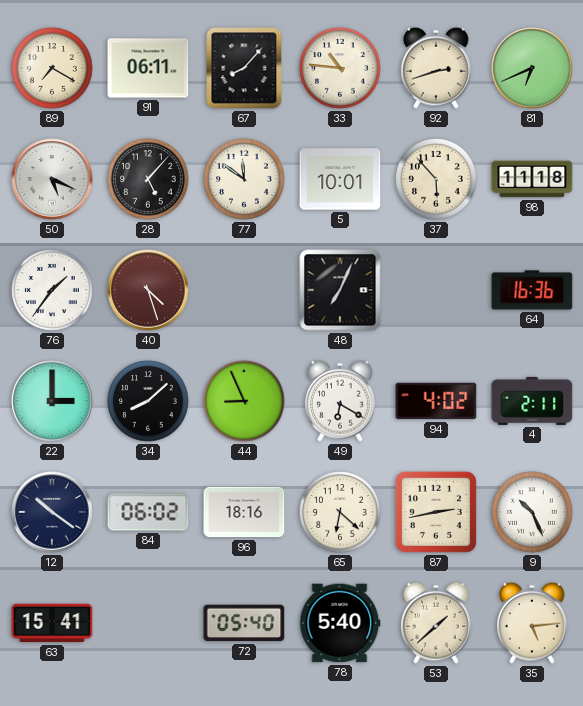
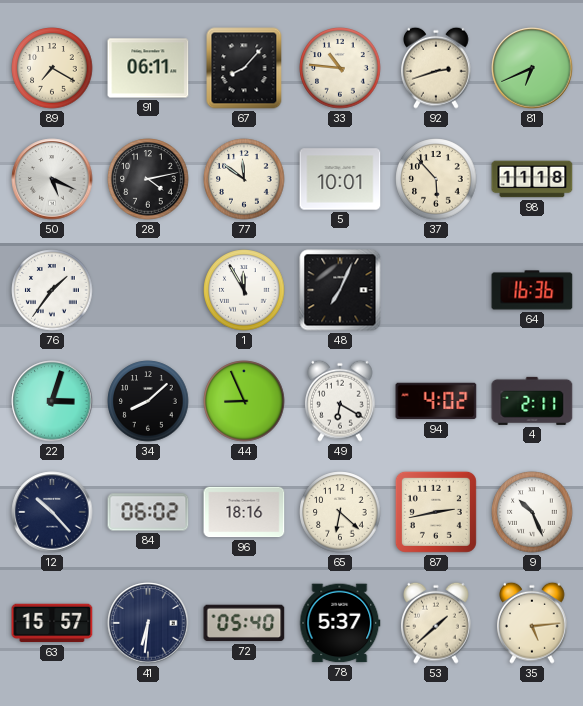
28: 5:07 -> 4:13 (148, 179)
40: 4:27 -> none (148, 290)
1: none -> 11:55 (244, 290)
22: 3:00 -> 3:03 (52, 401)
12: 10:21 -> 10:23 (52, 512)
63: 15:41 -> 15:57 (52, 623)
41: none -> 6:31 (148, 623)
78: 5:40 -> 5:37 (340, 623)
